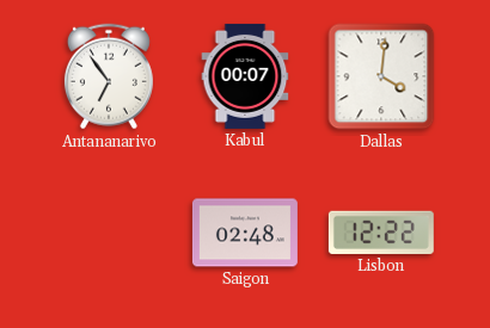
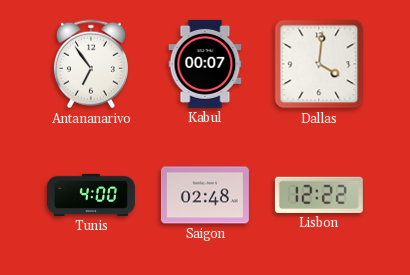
Tunis: none -> 4:00 (91, 195)
